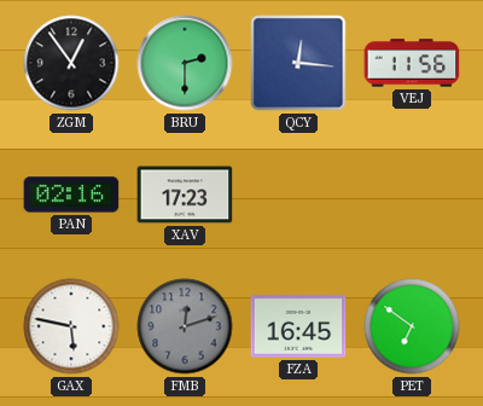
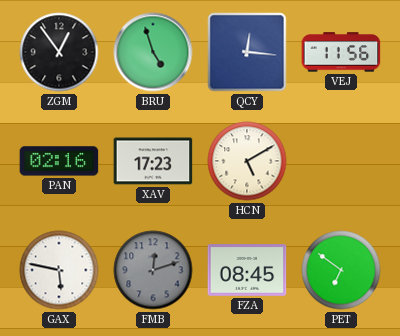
BRU: 2:30 -> 4:57 (153, 52)
HCN: none -> 5:10 (247, 161)
FZA: 16:45 -> 08:45 (247, 270)
